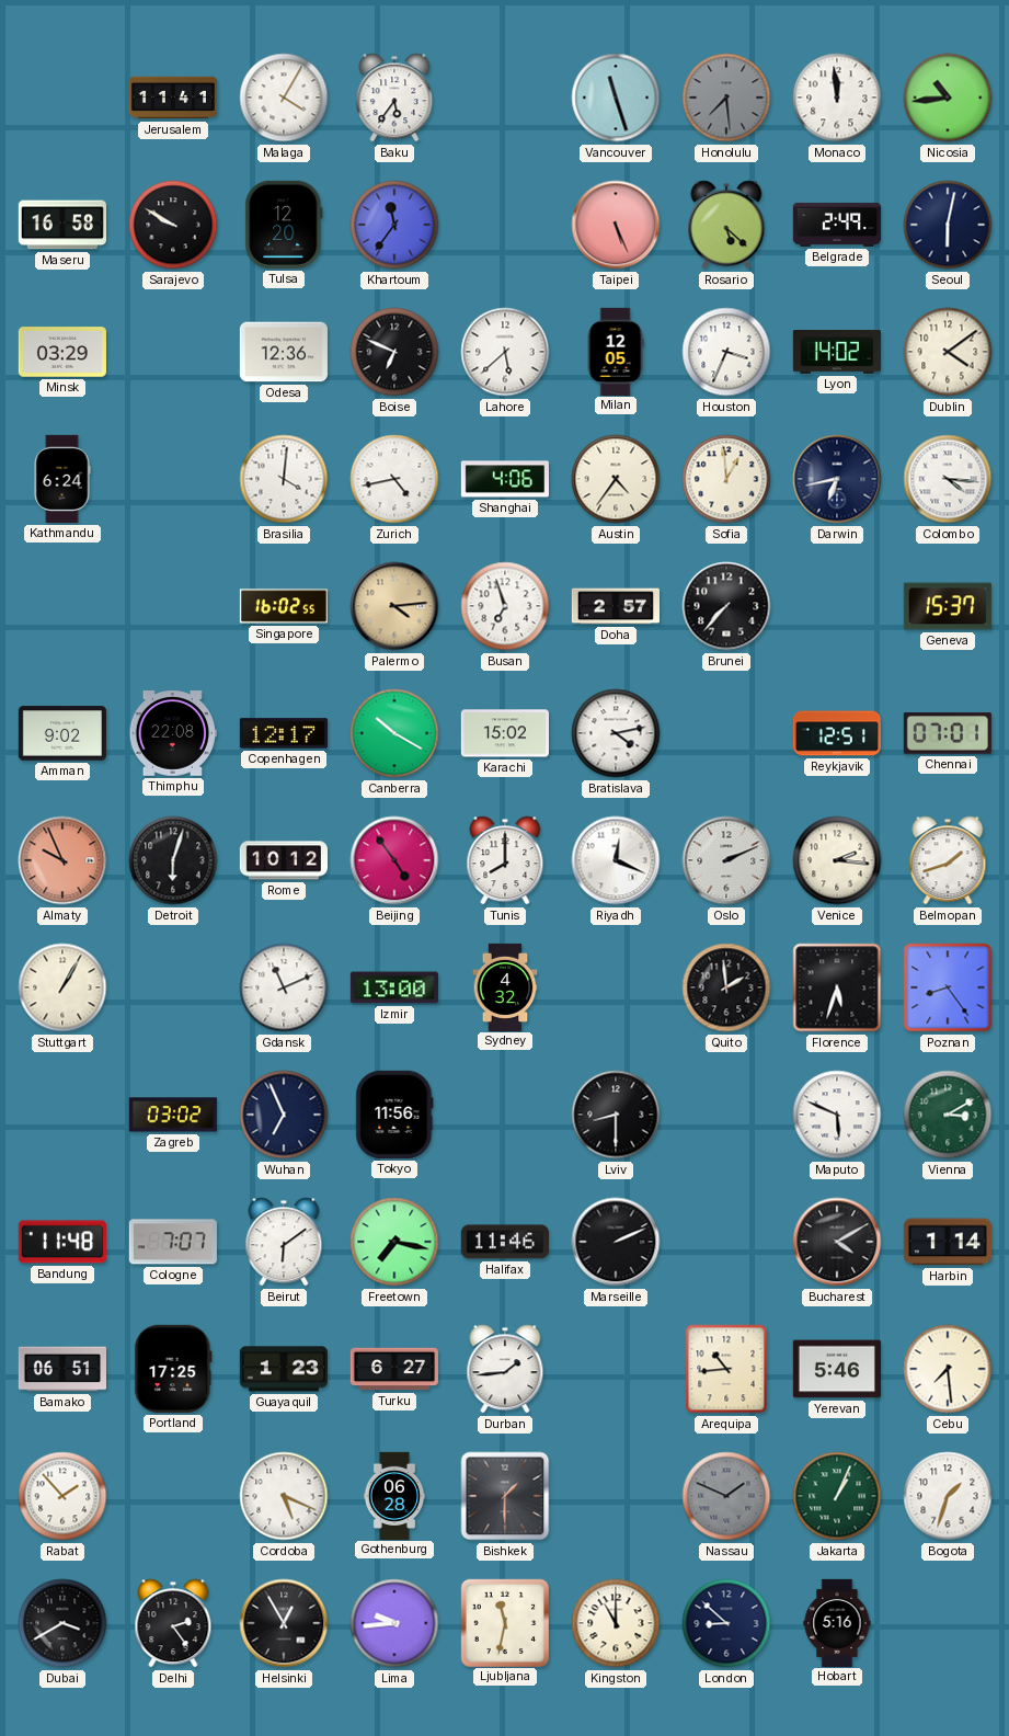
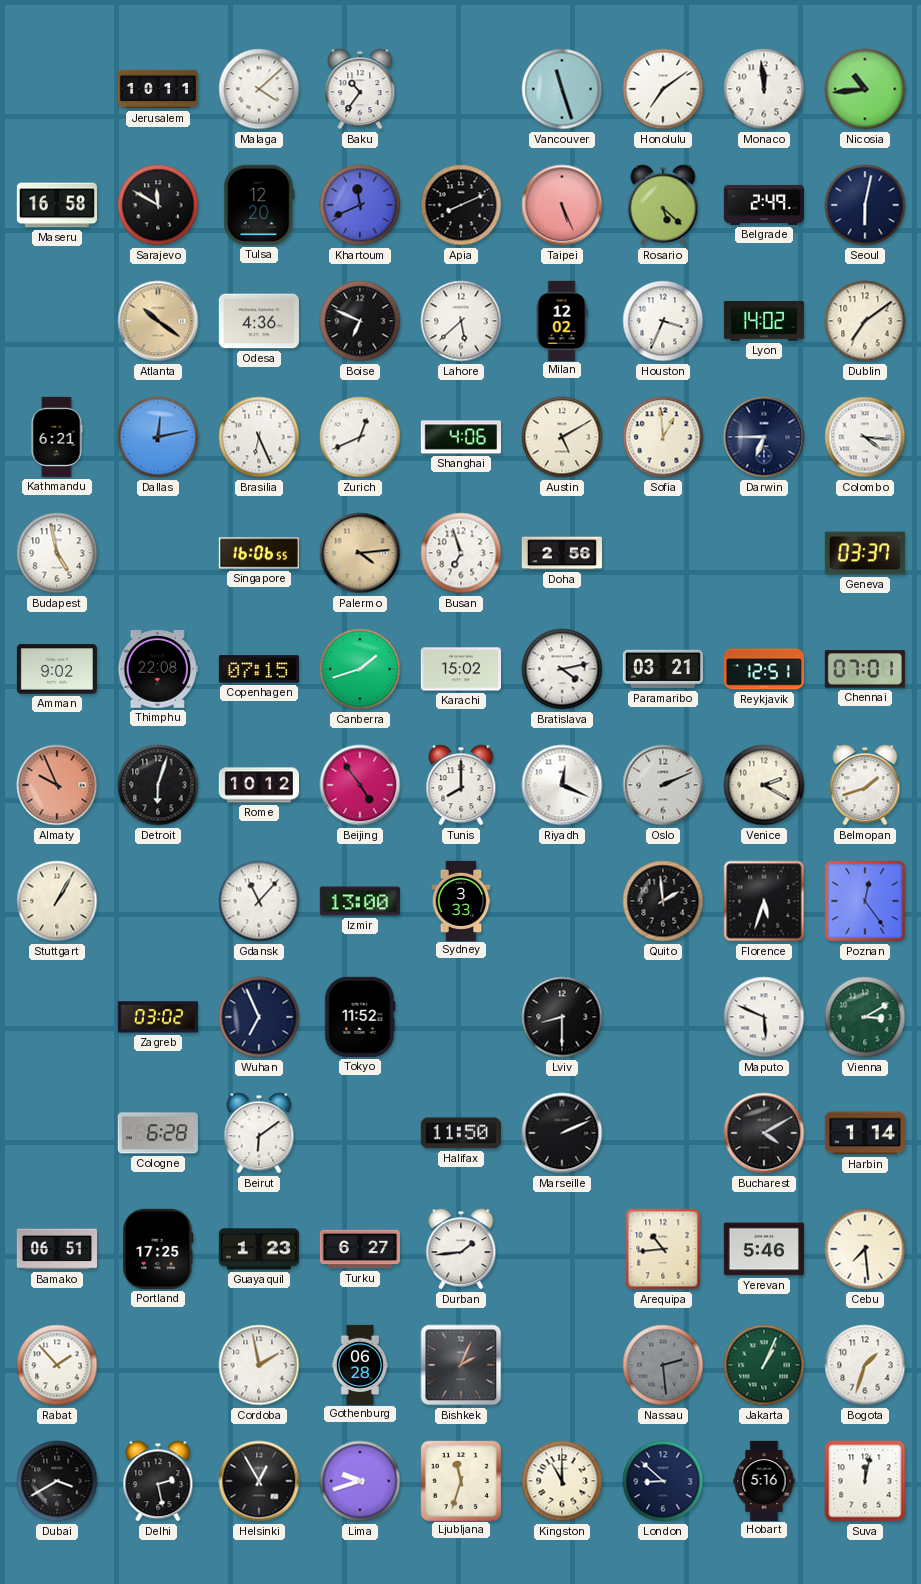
Jerusalem: 11:41 -> 10:11 (157, 89)
Malaga: 4:05 -> 4:08 (259, 89)
Baku: 5:36 -> 10:36 (360, 89)
Honolulu: 7:29 -> 7:09 (663, 89)
Honolulu dial: grey -> white (663, 89)
Sarajevo: 9:50 -> 11:50 (158, 205)
Khartoum: 11:36 -> 11:41 (360, 205)
Apia: none -> 8:11 (461, 205)
Minsk: 03:29 -> none (62, 352)
Atlanta: none -> 10:21 (158, 321)
Odesa: 12:36 -> 4:36 (259, 321)
Milan: 12:05 -> 12:02 (562, 320)
Dublin: 4:09 -> 7:09 (865, 321)
Kathmandu: 6:24 -> 6:21 (57, 437)
Dallas: none -> 12:13 (158, 437)
Brasilia: 4:01 -> 6:26 (259, 437)
Zurich: 4:43 -> 12:41 (360, 437)
Austin: 4:36 -> 5:10 (562, 437)
Darwin: 6:43 -> 6:45 (764, 437)
Budapest: none -> 4:58 (57, 553)
Singapore: 16:02 -> 16:06 (258, 553)
Doha: 2:57 -> 2:56 (562, 553)
Brunei: 7:37 -> none (726, 606)
Geneva: 15:37 -> 03:37 (865, 553)
Copenhagen: 12:17 -> 07:15 (259, 669)
Canberra: 10:20 -> 1:42 (360, 669)
Paramaribo: none -> 03:21 (663, 669)
Venice: 2:16 -> 2:20 (764, 785)
Gdansk: 11:11 -> 11:07 (259, 901)
Sydney: 4:32 -> 3:33 (461, 900)
Poznan: 8:24 -> 12:24 (865, 901)
Tokyo: 11:56 -> 11:52 (360, 1017)
Bandung: 11:48 -> none (62, 1242)
Cologne: 7:07 -> 6:28 (158, 1133)
Freetown: 7:17 -> none (394, 1242)
Halifax: 11:46 -> 11:50 (461, 1133)
Cordoba: 5:19 -> 1:58 (259, 1365)
Bishkek: 1:30 -> 2:04 (461, 1365)
Nassau: 1:49 -> 2:29 (663, 1365)
Delhi: 2:24 -> 2:28 (158, 1481)
Lima: 9:44 -> 9:42 (360, 1481)
Ljubljana: 11:32 -> 11:33 (460, 1480)
Suva: none -> 12:02 (865, 1481)
